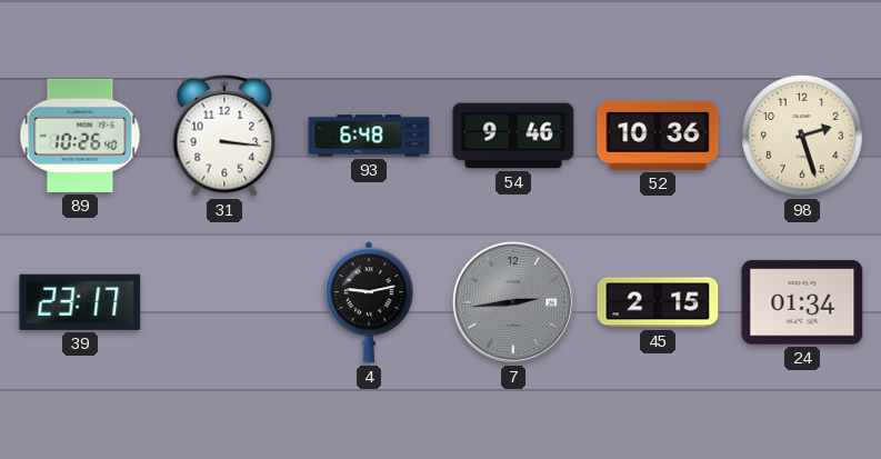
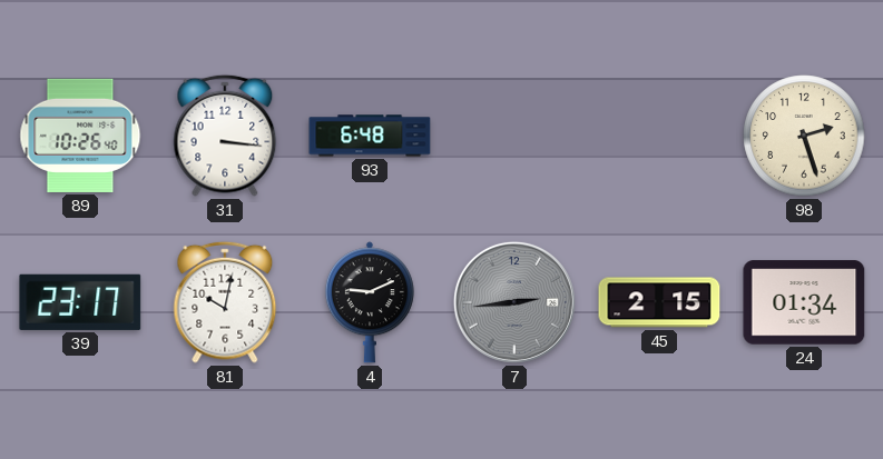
54: 9:46 -> none (513, 136)
52: 10:36 -> none (658, 136)
81: none -> 10:02 (225, 302)
4: 9:13 -> 9:11 (370, 302)
